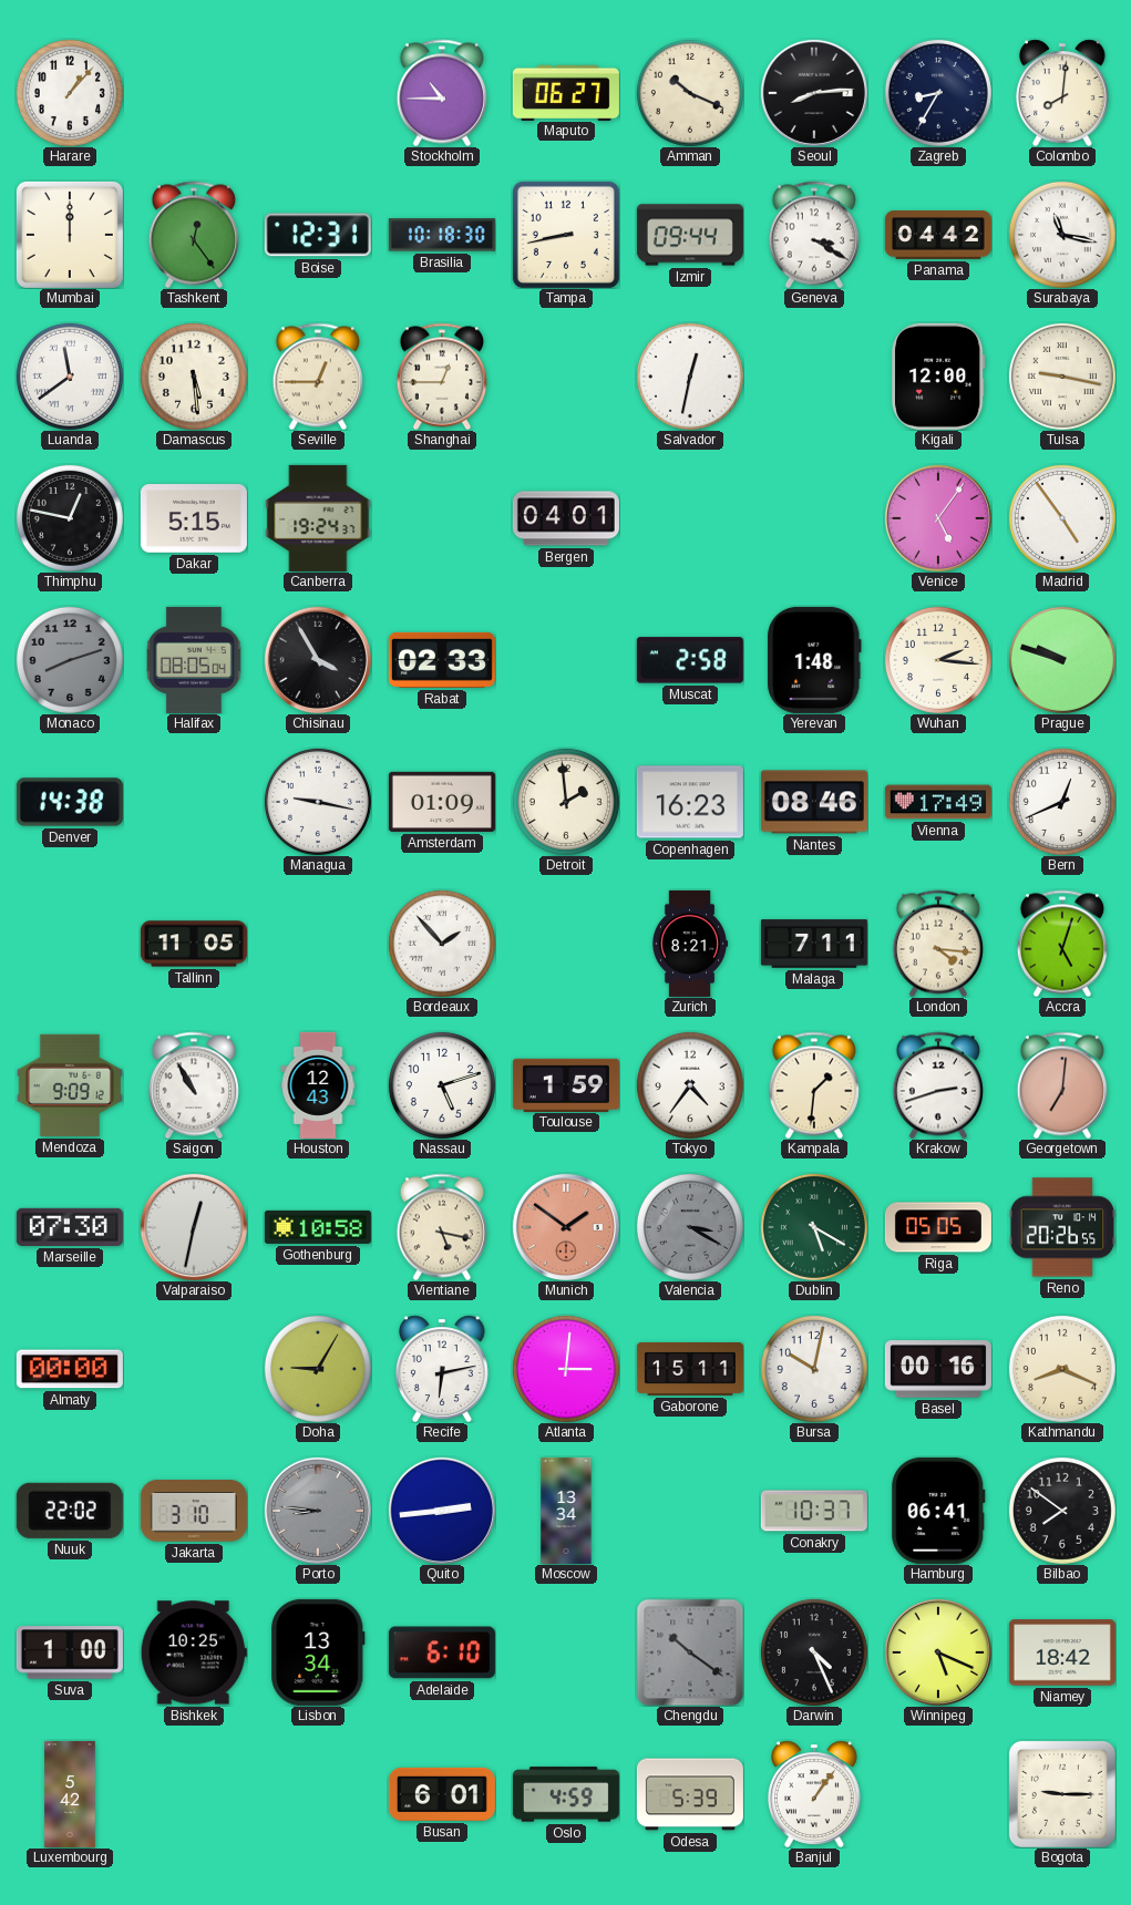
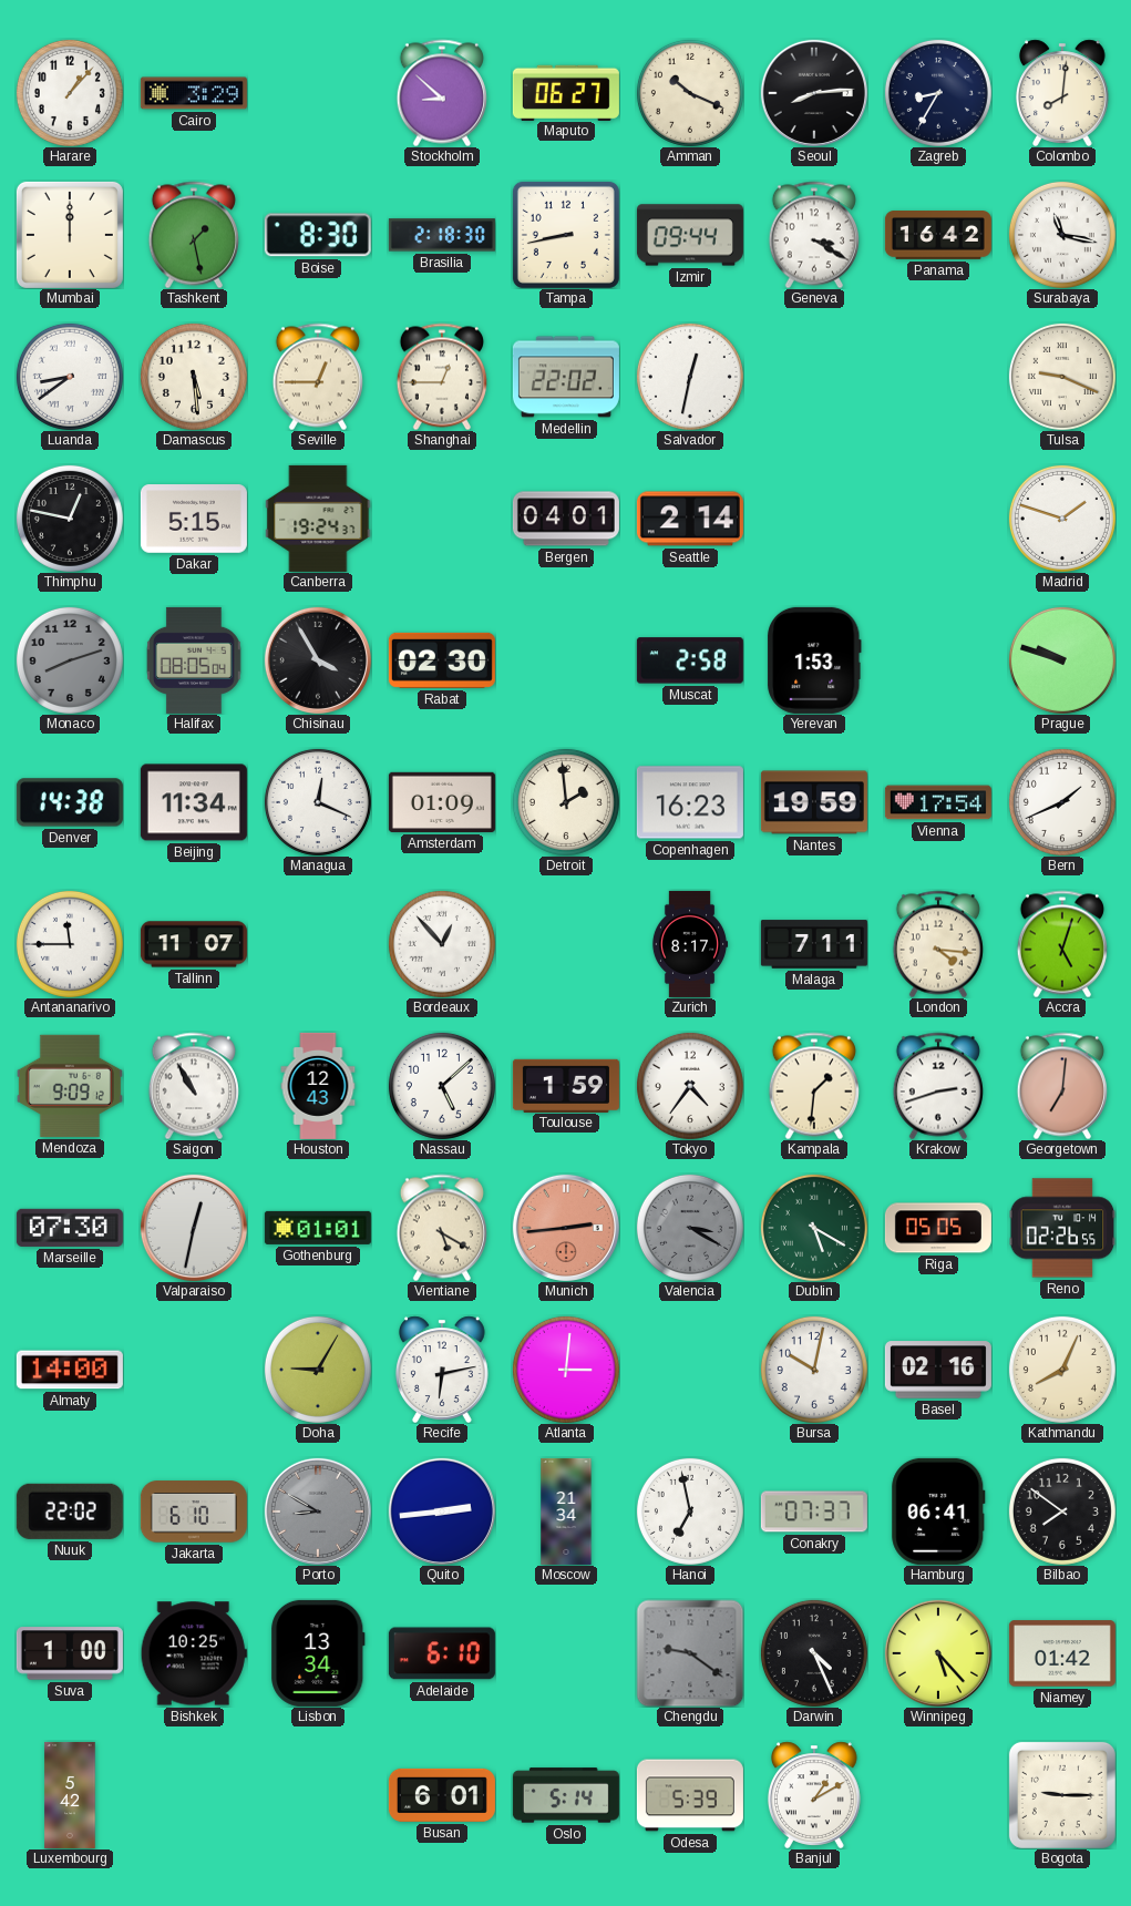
Cairo: none -> 3:29 (194, 93)
Stockholm: 10:45 -> 8:52 (442, 93)
Tashkent: 12:24 -> 1:28 (194, 235)
Boise: 12:31 -> 8:30 (318, 235)
Brasilia: 10:18 -> 2:18 (442, 235)
Panama: 04:42 -> 16:42 (938, 236)
Luanda: 11:39 -> 8:39 (70, 377)
Medellin: none -> 22:02 (566, 377)
Kigali: 12:00 -> none (938, 377)
Tulsa: 9:17 -> 9:19 (1062, 377)
Seattle: none -> 2:14 (690, 519)
Venice: 5:06 -> none (938, 518)
Madrid: 4:54 -> 1:48 (1062, 519)
Rabat: 02:33 -> 02:30 (442, 660)
Yerevan: 1:48 -> 1:53 (815, 660)
Wuhan: 2:16 -> none (938, 660)
Beijing: none -> 11:34 (194, 802)
Managua: 9:17 -> 12:19 (318, 802)
Nantes: 08:46 -> 19:59 (814, 802)
Vienna: 17:49 -> 17:54 (938, 802)
Bern: 12:41 -> 1:41 (1062, 802)
Antananarivo: none -> 11:45 (70, 944)
Tallinn: 11:05 -> 11:07 (194, 944)
Bordeaux: 1:53 -> 12:53 (442, 944)
Zurich: 8:21 -> 8:17 (690, 944)
Nassau: 5:12 -> 5:08 (442, 1086)
Gothenburg: 10:58 -> 01:01 (318, 1228)
Vientiane: 5:17 -> 5:20 (442, 1228)
Munich: 1:51 -> 2:44 (566, 1228)
Reno: 20:26 -> 02:26 (1062, 1228)
Almaty: 00:00 -> 14:00 (70, 1370)
Gaborone: 15:11 -> none (690, 1369)
Basel: 00:16 -> 02:16 (938, 1370)
Kathmandu: 8:19 -> 8:04 (1062, 1370)
Jakarta: 3:10 -> 6:10 (194, 1512)
Porto: 8:46 -> 8:50 (318, 1512)
Moscow: 13:34 -> 21:34 (566, 1512)
Hanoi: none -> 6:58 (690, 1512)
Conakry: 10:37 -> 07:37 (814, 1512)
Chengdu: 10:21 -> 9:21 (690, 1653)
Winnipeg: 5:19 -> 5:23 (938, 1653)
Niamey: 18:42 -> 01:42 (1062, 1653)
Oslo: 4:59 -> 5:14 (566, 1795)
Banjul: 1:06 -> 1:10 (814, 1795)
